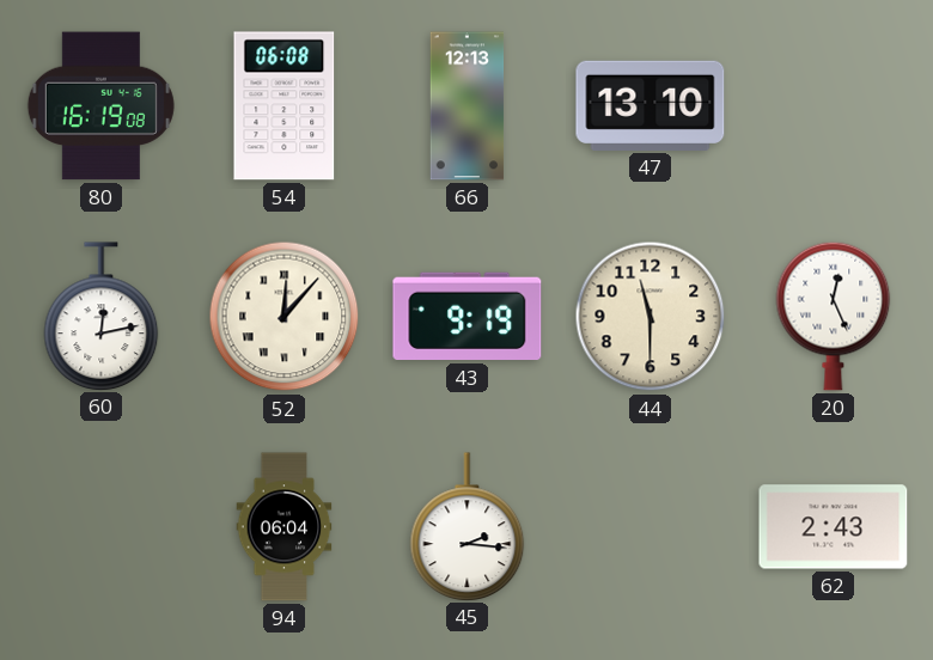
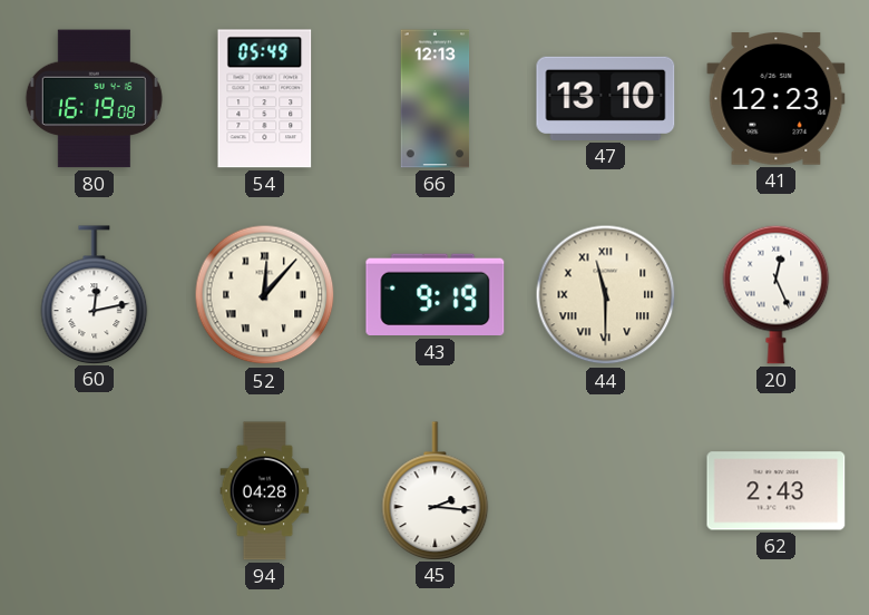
54: 06:08 -> 05:49 (265, 99)
41: none -> 12:23 (777, 99)
44 numerals: Arabic -> Roman (606, 295)
94: 06:04 -> 04:28 (265, 491)
